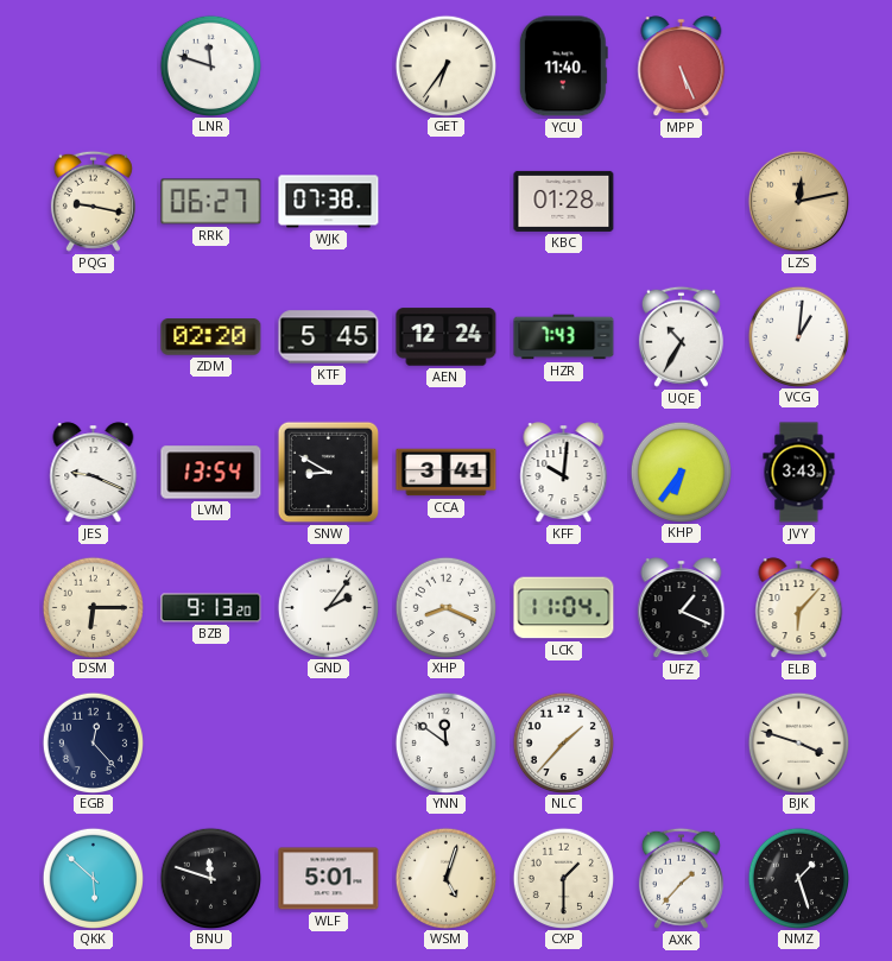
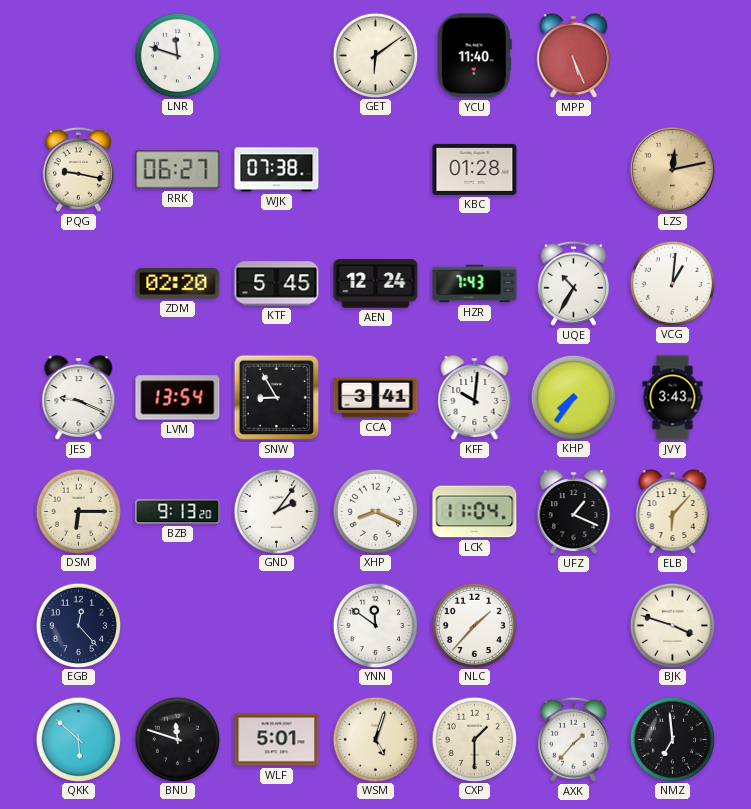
GET: 6:36 -> 6:09 (375, 55)
SNW: 8:50 -> 8:55 (277, 398)
KHP: 6:36 -> 7:36 (573, 397)
NMZ: 1:27 -> 6:59 (672, 739)
